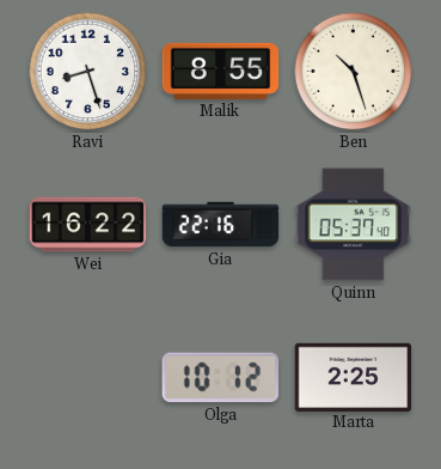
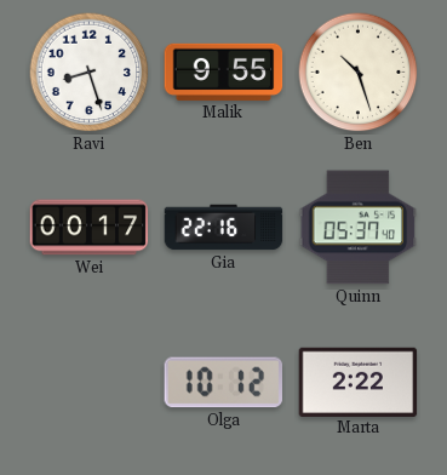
Malik: 8:55 -> 9:55 (224, 71)
Wei: 16:22 -> 00:17 (90, 228)
Marta: 2:25 -> 2:22 (359, 382)
